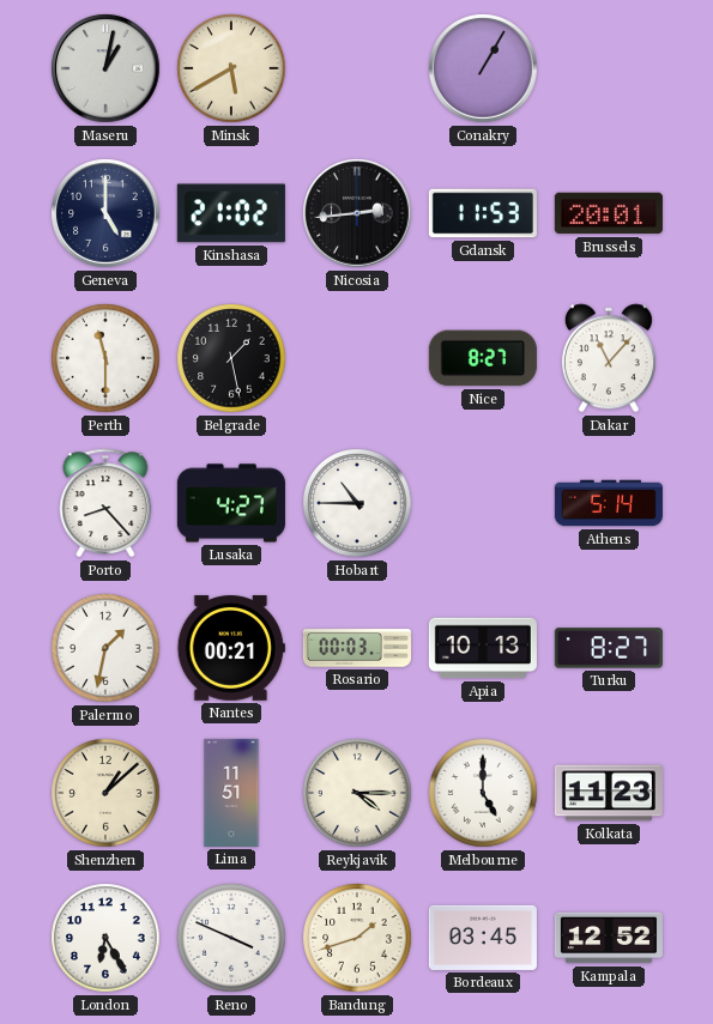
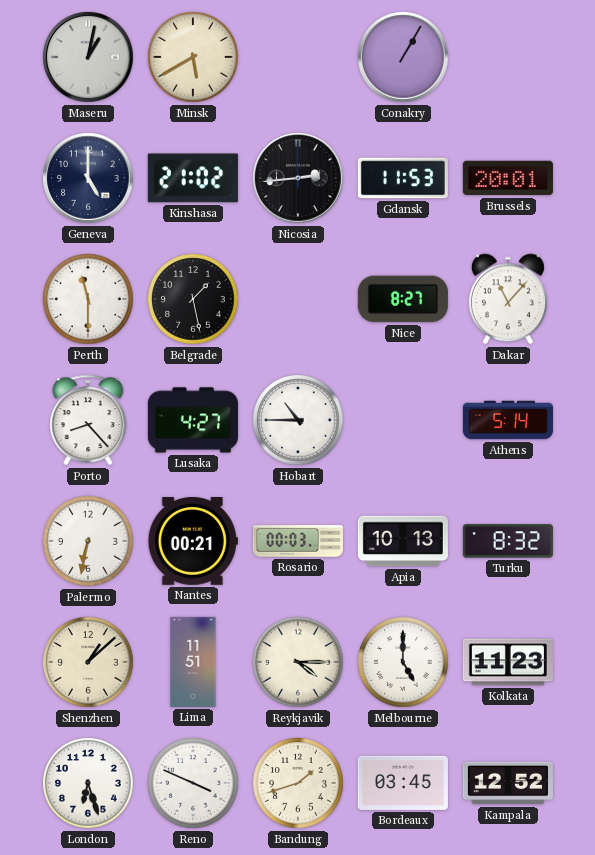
Palermo: 1:32 -> 6:32 (88, 541)
Turku: 8:27 -> 8:32 (508, 541)
London: 6:25 -> 6:27 (88, 783)
